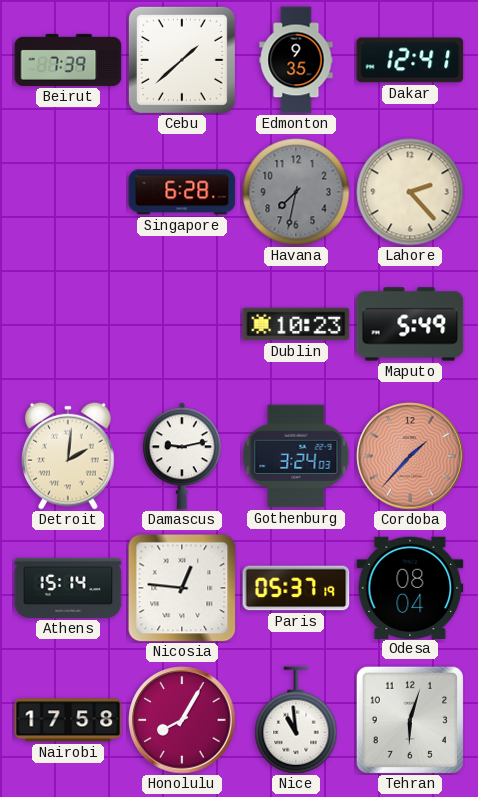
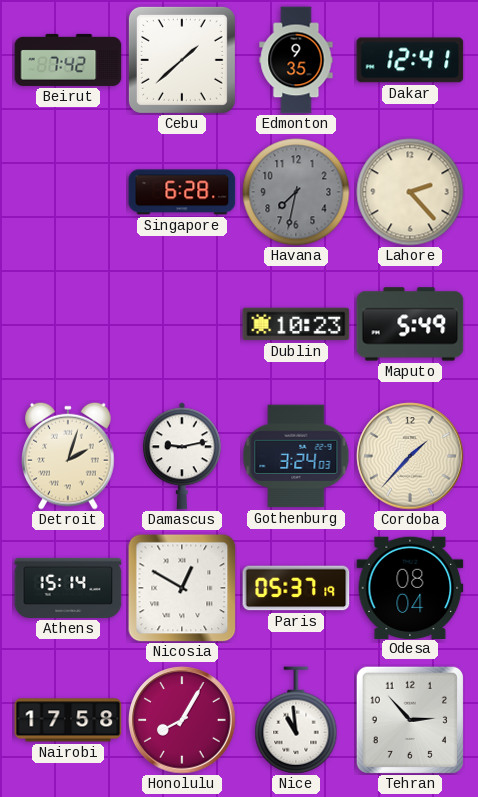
Beirut: 7:39 -> 7:42 (68, 60)
Detroit: 2:01 -> 2:03 (68, 456)
Cordoba dial: salmon -> cream (410, 456)
Nicosia: 12:46 -> 12:50 (182, 588)
Tehran: 6:03 -> 2:53 (409, 719)
